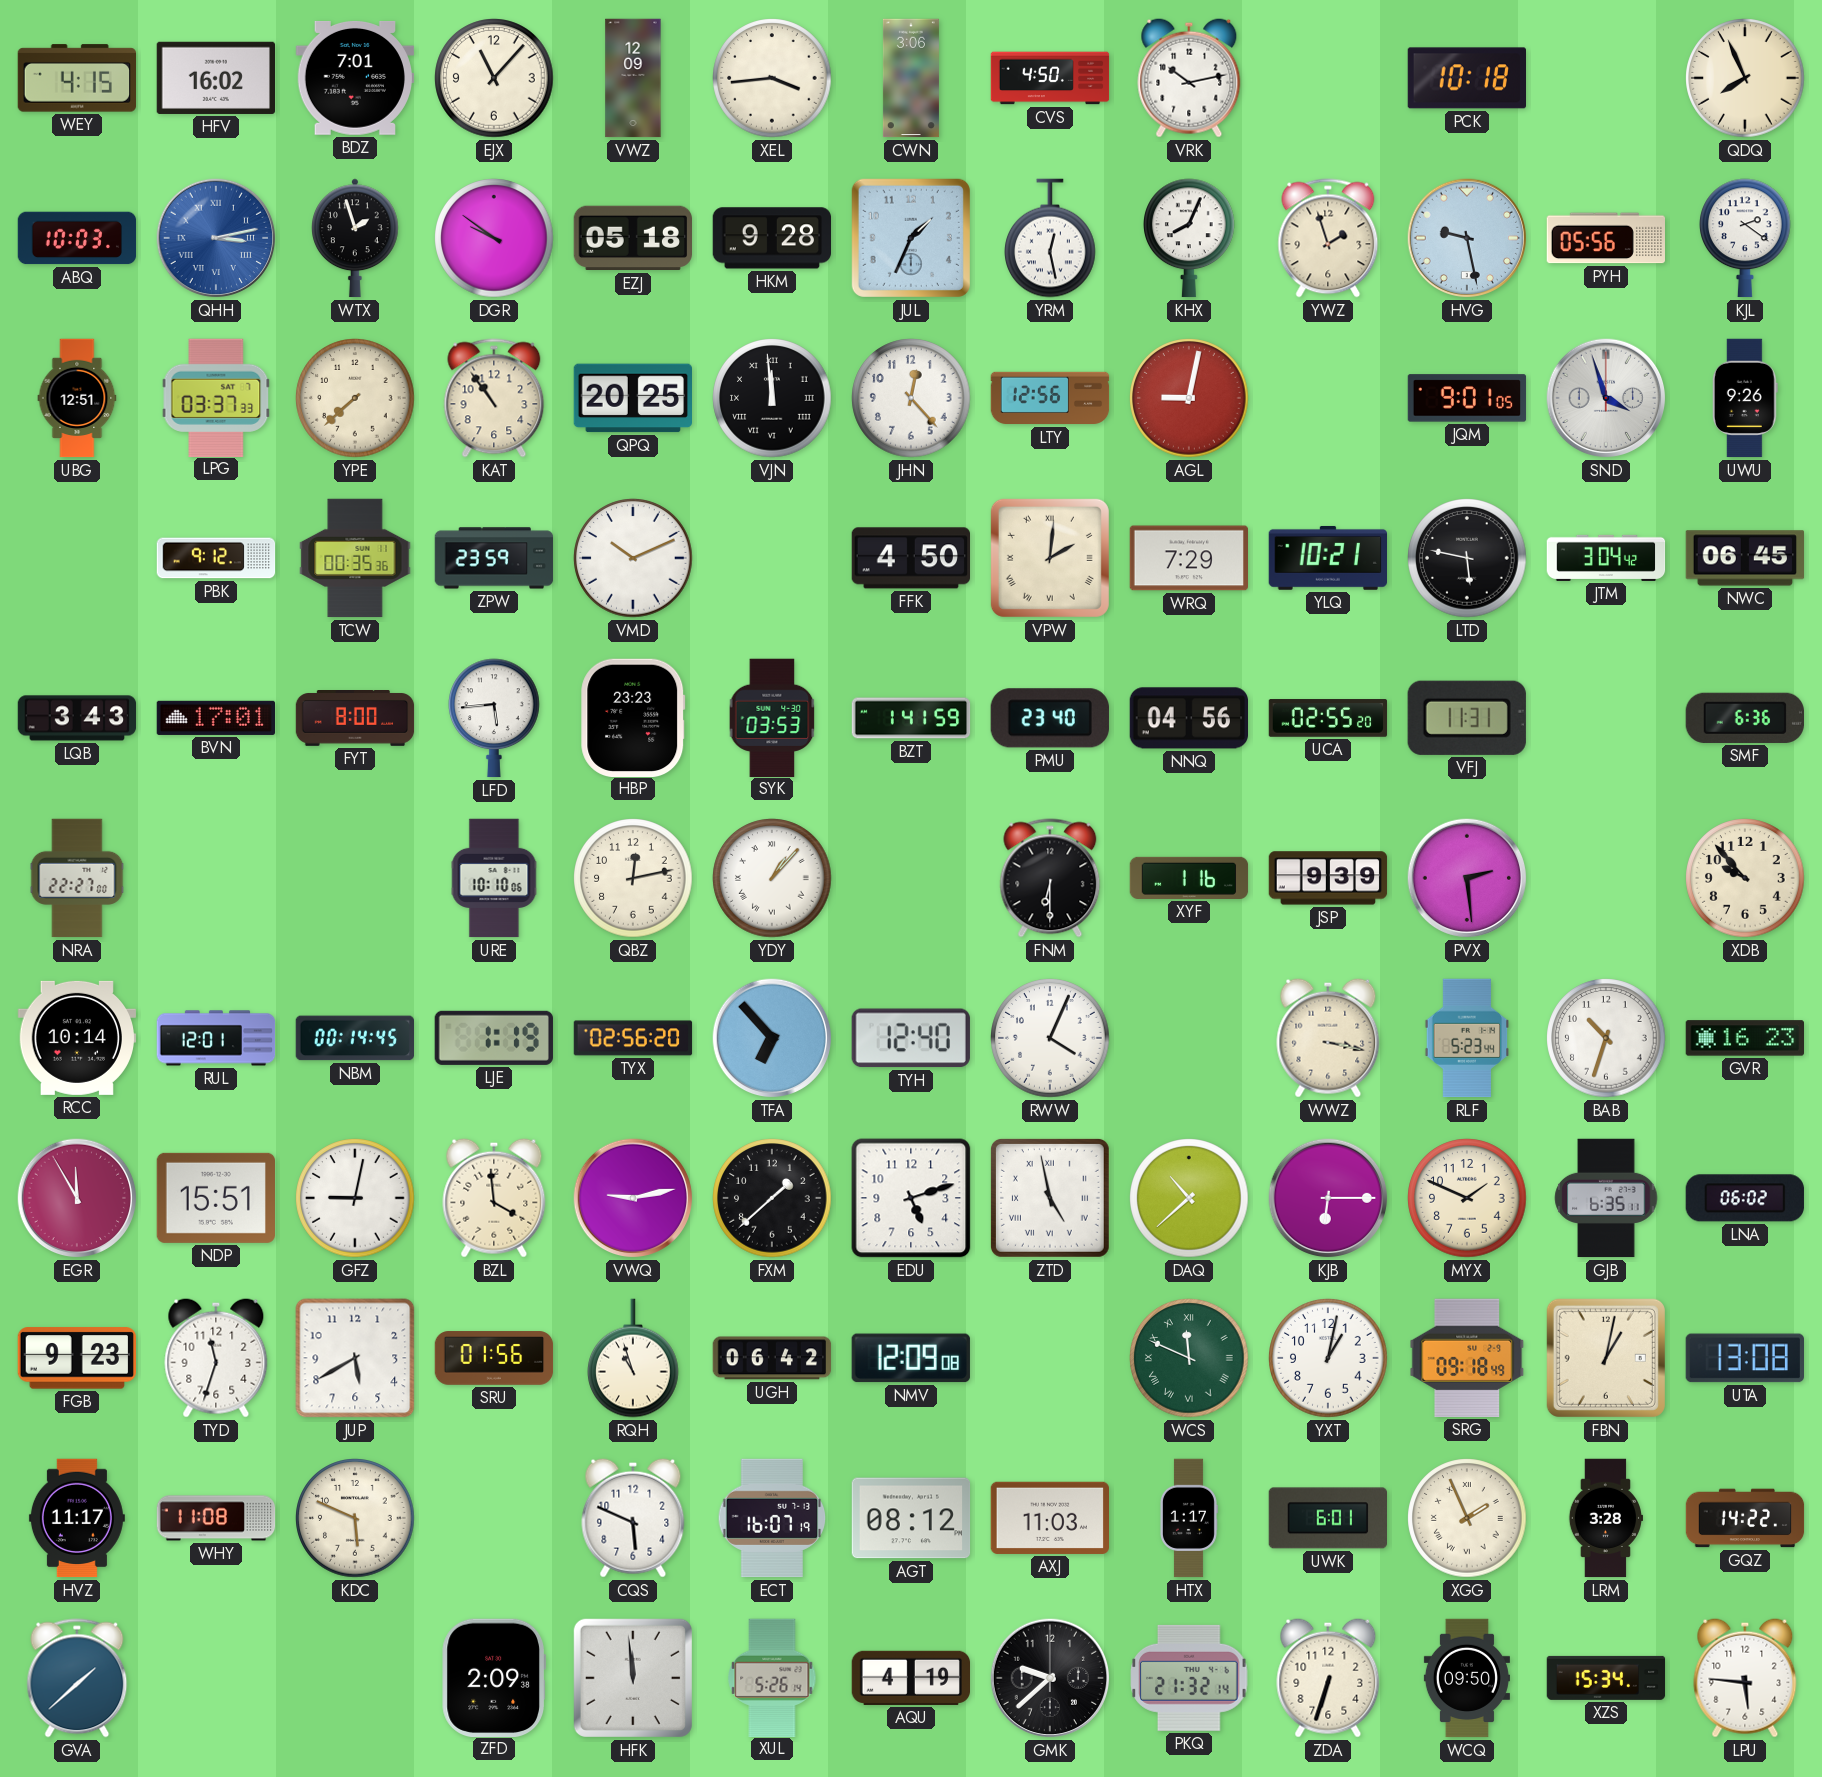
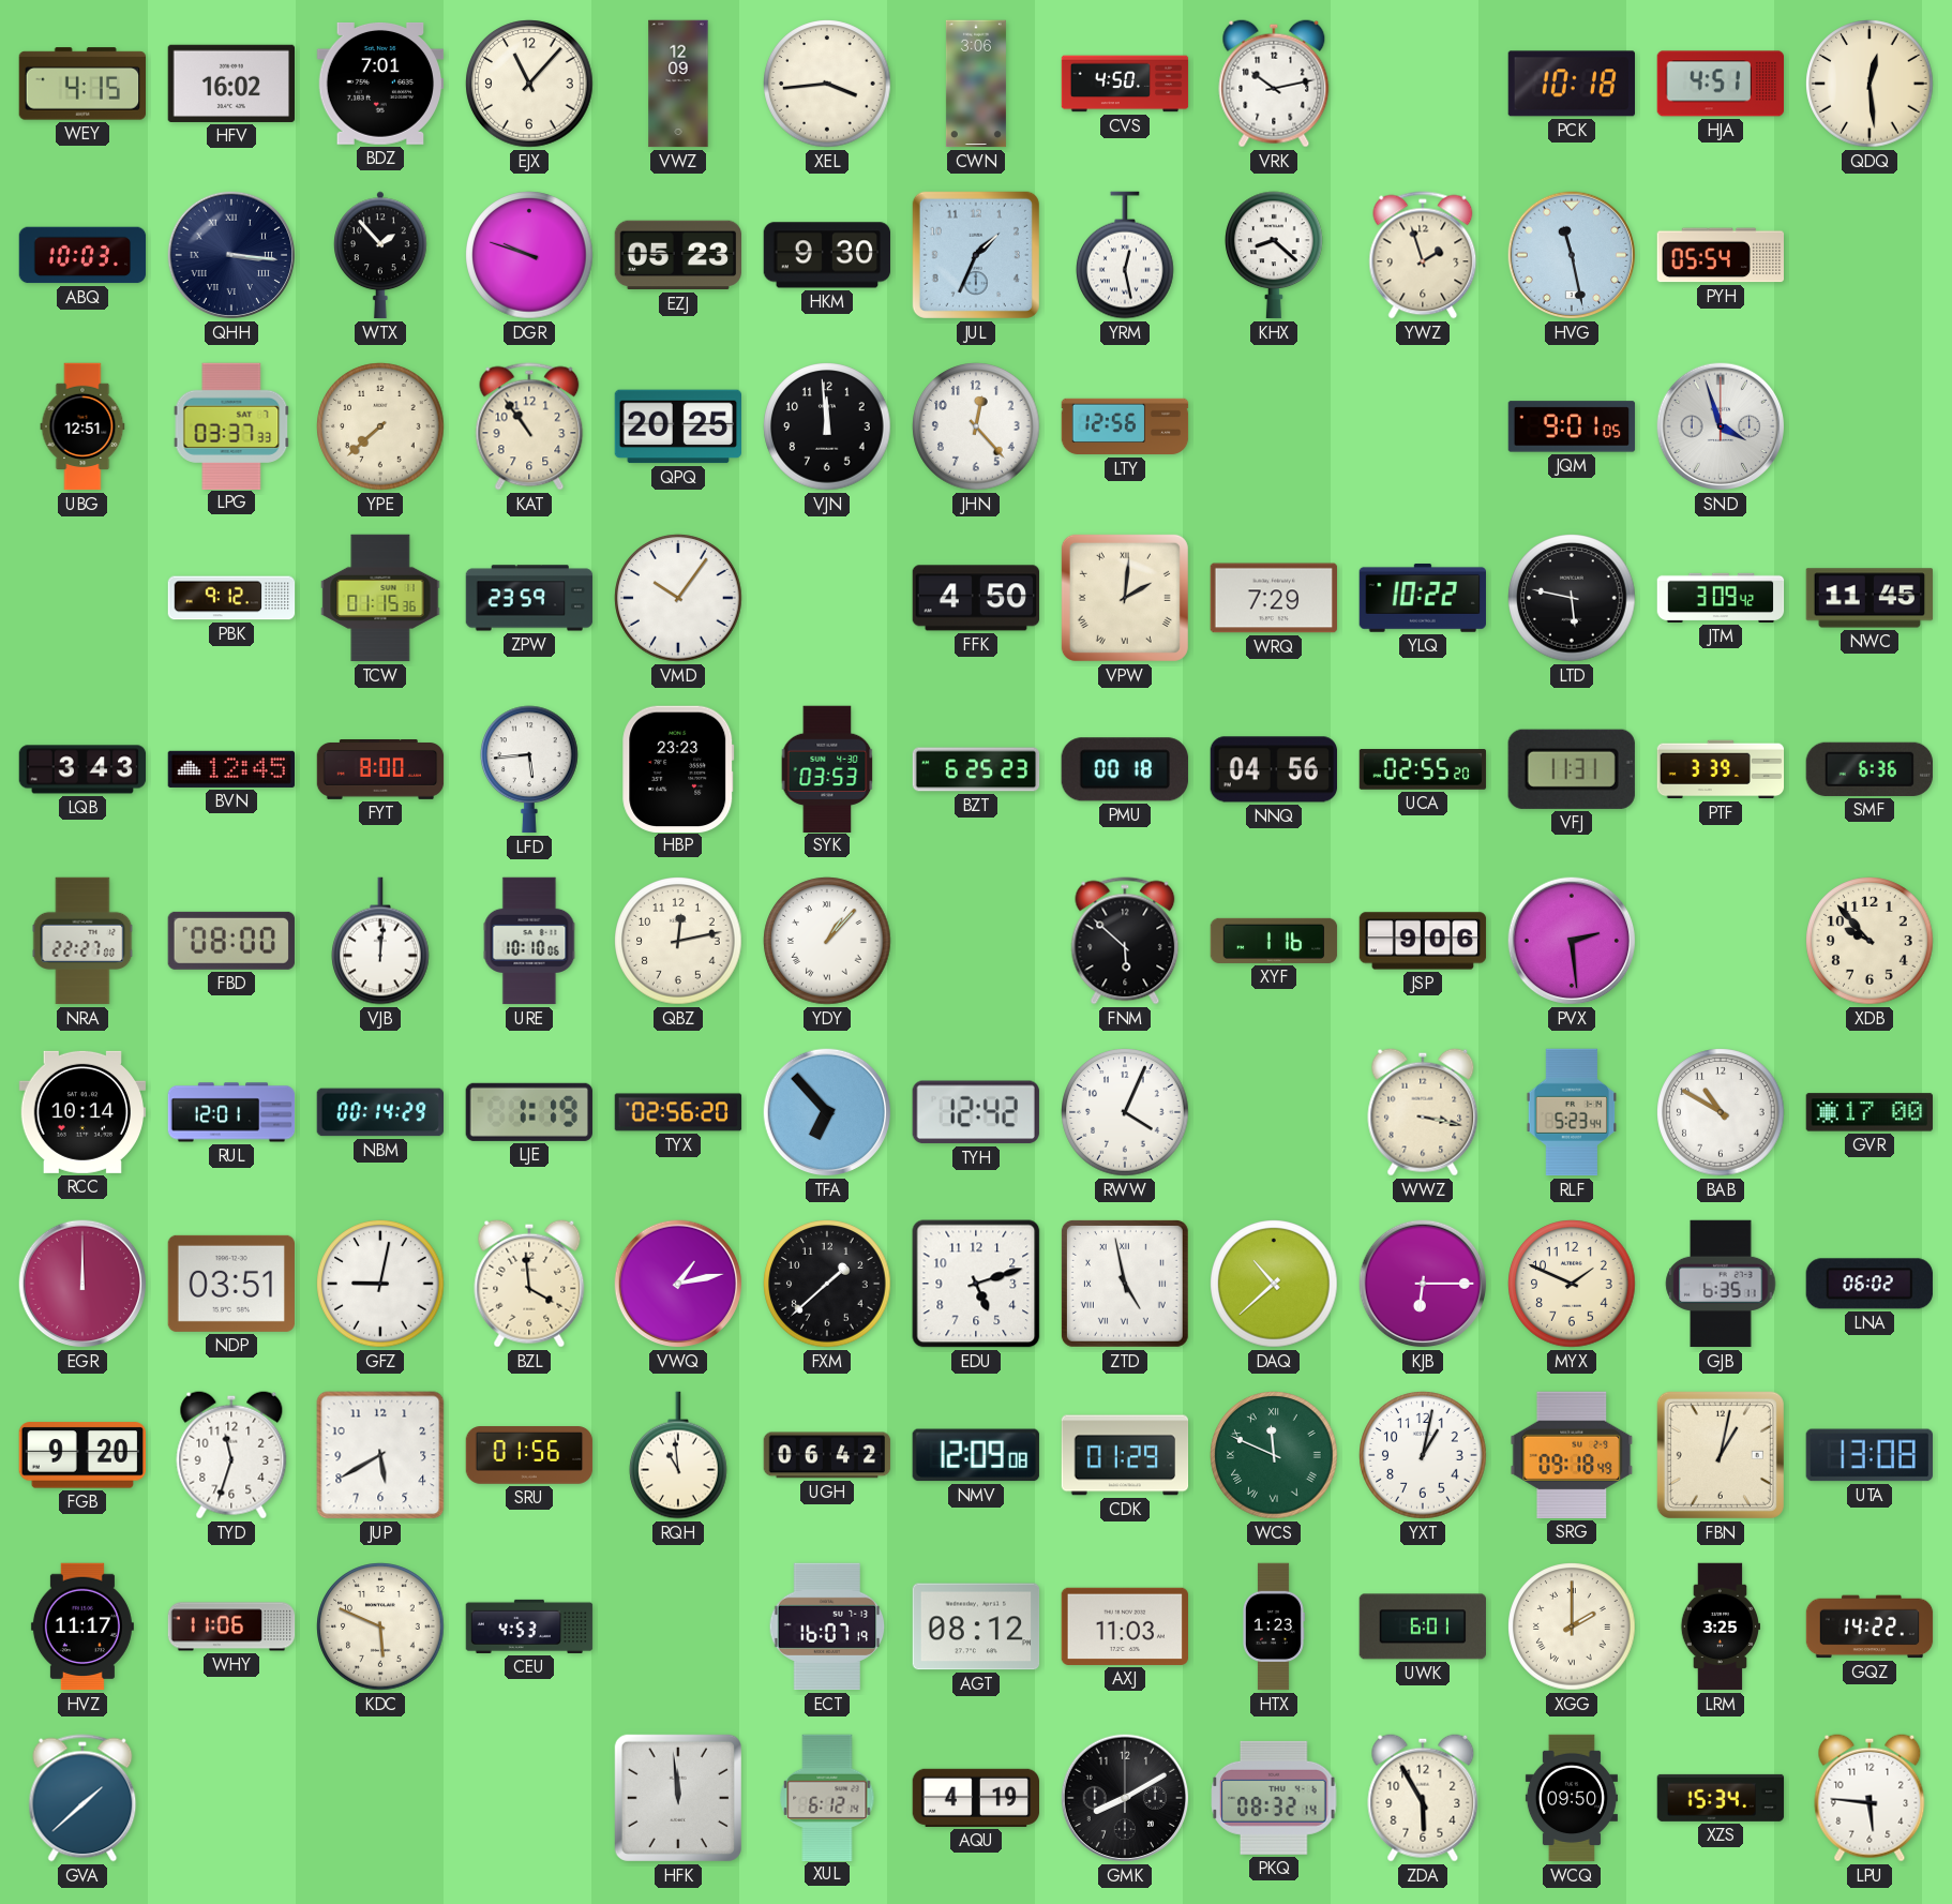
HJA: none -> 4:51 (1720, 84)
QDQ: 7:56 -> 12:29 (1870, 84)
QHH: 3:13 -> 3:16 (231, 255)
QHH dial: blue -> navy (231, 255)
WTX: 1:57 -> 1:53 (381, 255)
DGR: 9:51 -> 9:48 (529, 255)
EZJ: 05:18 -> 05:23 (677, 255)
HKM: 9:28 -> 9:30 (827, 255)
KHX: 8:04 -> 8:22 (1275, 255)
HVG: 9:28 -> 11:28 (1572, 255)
PYH: 05:56 -> 05:54 (1721, 255)
KJL: 2:21 -> none (1746, 238)
VJN numerals: Roman -> Arabic (827, 426)
AGL: 9:02 -> none (1189, 398)
UWU: 9:26 -> none (1745, 398)
TCW: 00:35 -> 01:15 (380, 598)
VMD: 10:11 -> 10:06 (678, 598)
YLQ: 10:21 -> 10:22 (1422, 598)
JTM: 3:04 -> 3:09 (1721, 598)
NWC: 06:45 -> 11:45 (1870, 598)
BVN: 17:01 -> 12:45 (230, 769)
BZT: 1:41 -> 6:25 (976, 769)
PMU: 23:40 -> 00:18 (1125, 769)
PTF: none -> 3:39 (1721, 769)
FBD: none -> 08:00 (231, 941)
VJB: none -> 12:01 (381, 941)
FNM: 6:30 -> 5:52 (1125, 941)
JSP: 9:39 -> 9:06 (1423, 941)
NBM: 00:14:45 -> 00:14:29 (379, 1112)
TYH: 12:40 -> 12:42 (976, 1112)
BAB: 10:33 -> 10:50 (1721, 1112)
GVR: 16:23 -> 17:00 (1870, 1112)
EGR: 11:55 -> 12:00 (82, 1284)
NDP: 15:51 -> 03:51 (230, 1284)
VWQ: 9:13 -> 1:13 (678, 1284)
FGB: 9:23 -> 9:20 (81, 1455)
RQH: 10:57 -> 10:59 (679, 1455)
CDK: none -> 01:29 (1125, 1455)
WHY: 11:08 -> 11:06 (231, 1626)
CEU: none -> 4:53 (529, 1626)
CQS: 5:49 -> none (633, 1518)
HTX: 1:17 -> 1:23 (1273, 1626)
XGG: 1:56 -> 2:00 (1572, 1626)
LRM: 3:28 -> 3:25 (1720, 1626)
ZFD: 2:09 -> none (493, 1677)
XUL: 5:26 -> 6:12 (827, 1797)
GMK: 9:38 -> 8:10 (1125, 1798)
PKQ: 21:32 -> 08:32 (1274, 1798)
ZDA: 6:33 -> 5:55 (1423, 1798)
